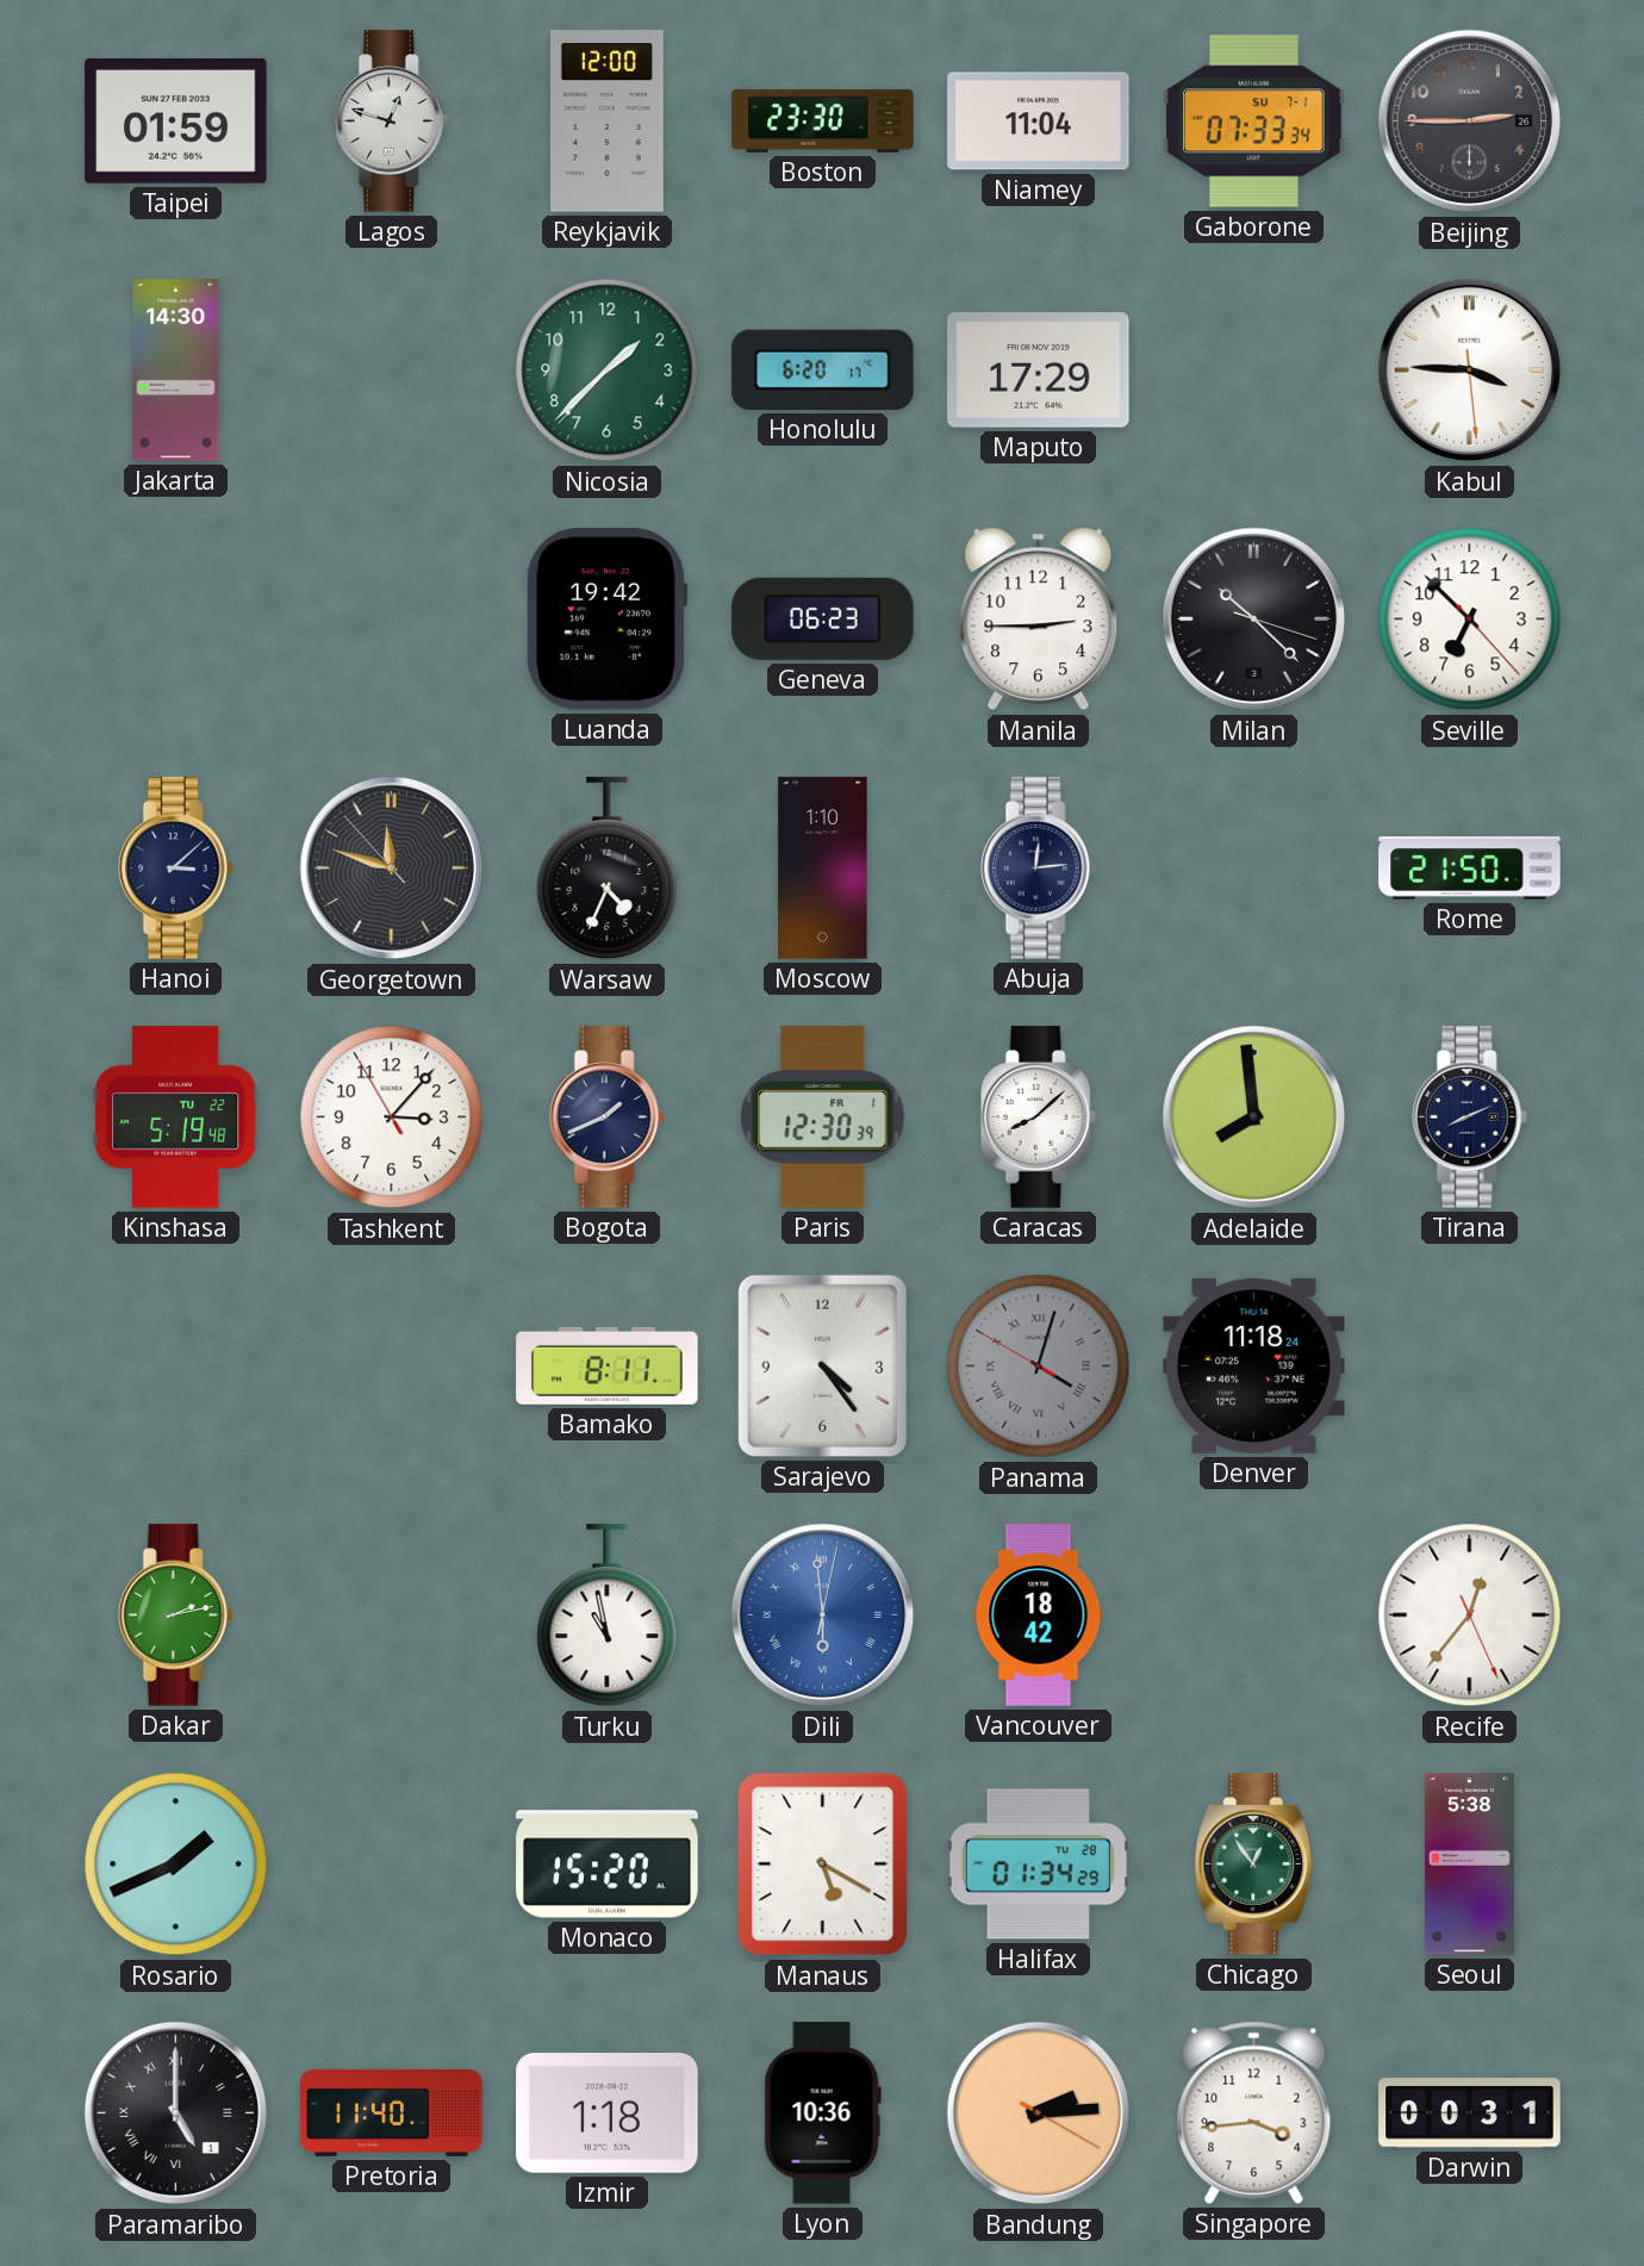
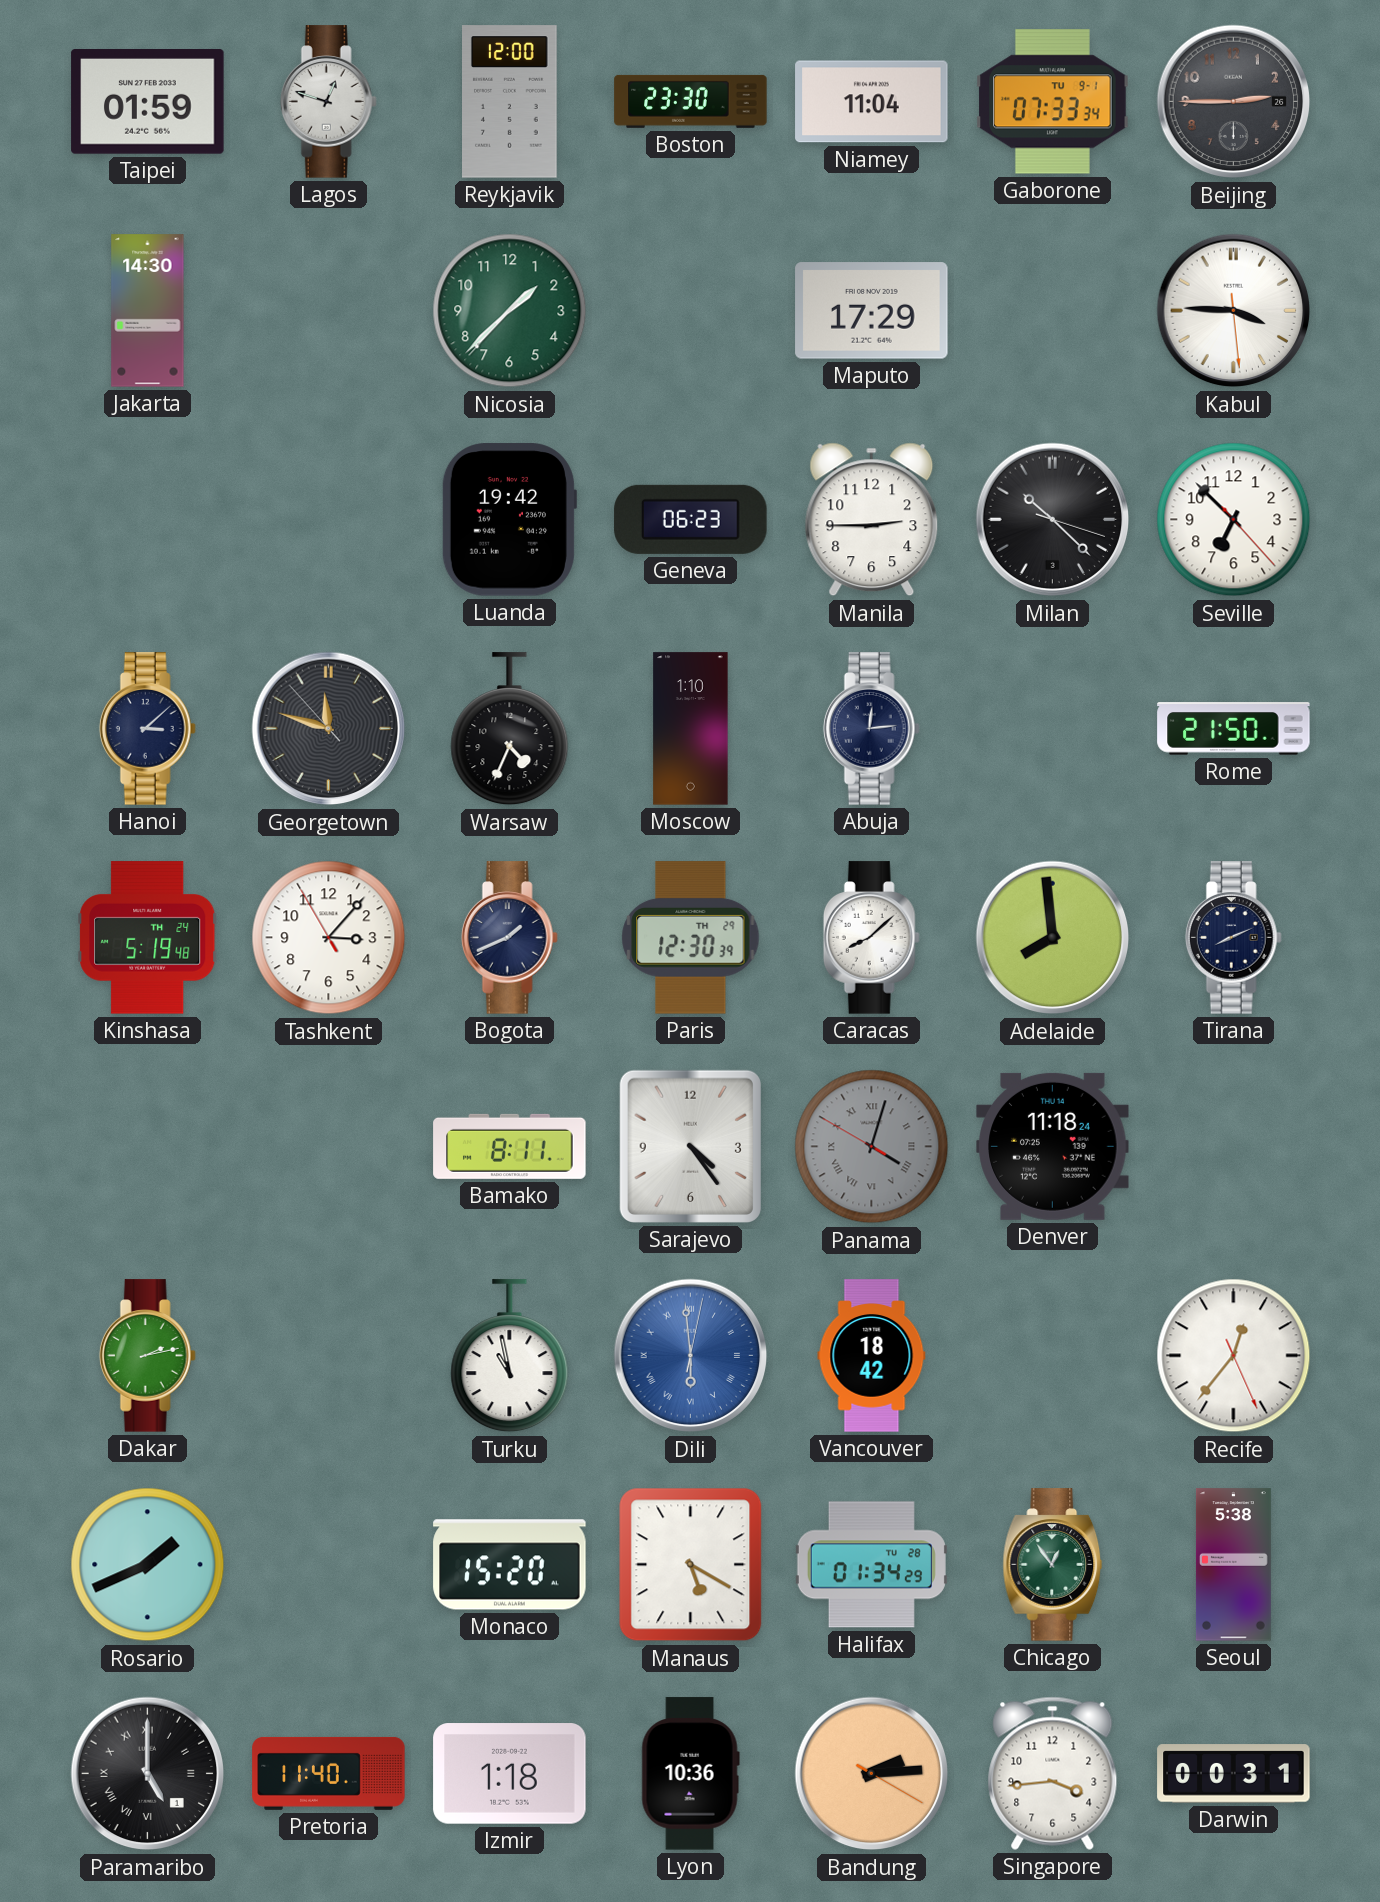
Gaborone date: SU 7-1 -> TU 9-1 (1053, 102)
Honolulu: 6:20 -> none (823, 369)
Kinshasa date: TU 22 -> TH 24 (148, 938)
Paris date: FR 1 -> TH 29 (691, 938)
